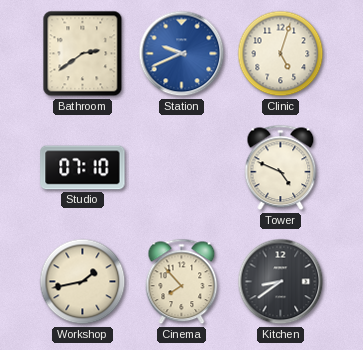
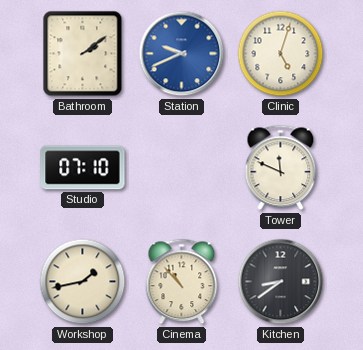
Bathroom: 2:39 -> 2:09 (83, 54)
Tower: 4:49 -> 11:49 (281, 168)
Cinema: 7:53 -> 10:53 (182, 282)
